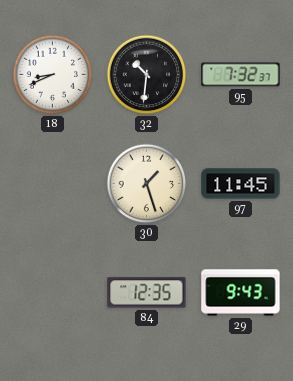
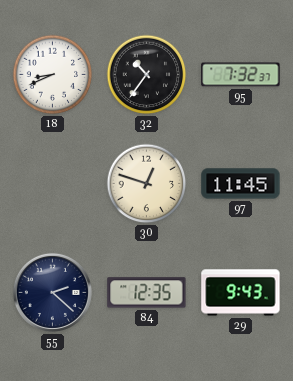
32: 10:31 -> 10:36 (147, 75)
30: 1:27 -> 12:48 (147, 184)
55: none -> 2:22 (52, 292)
